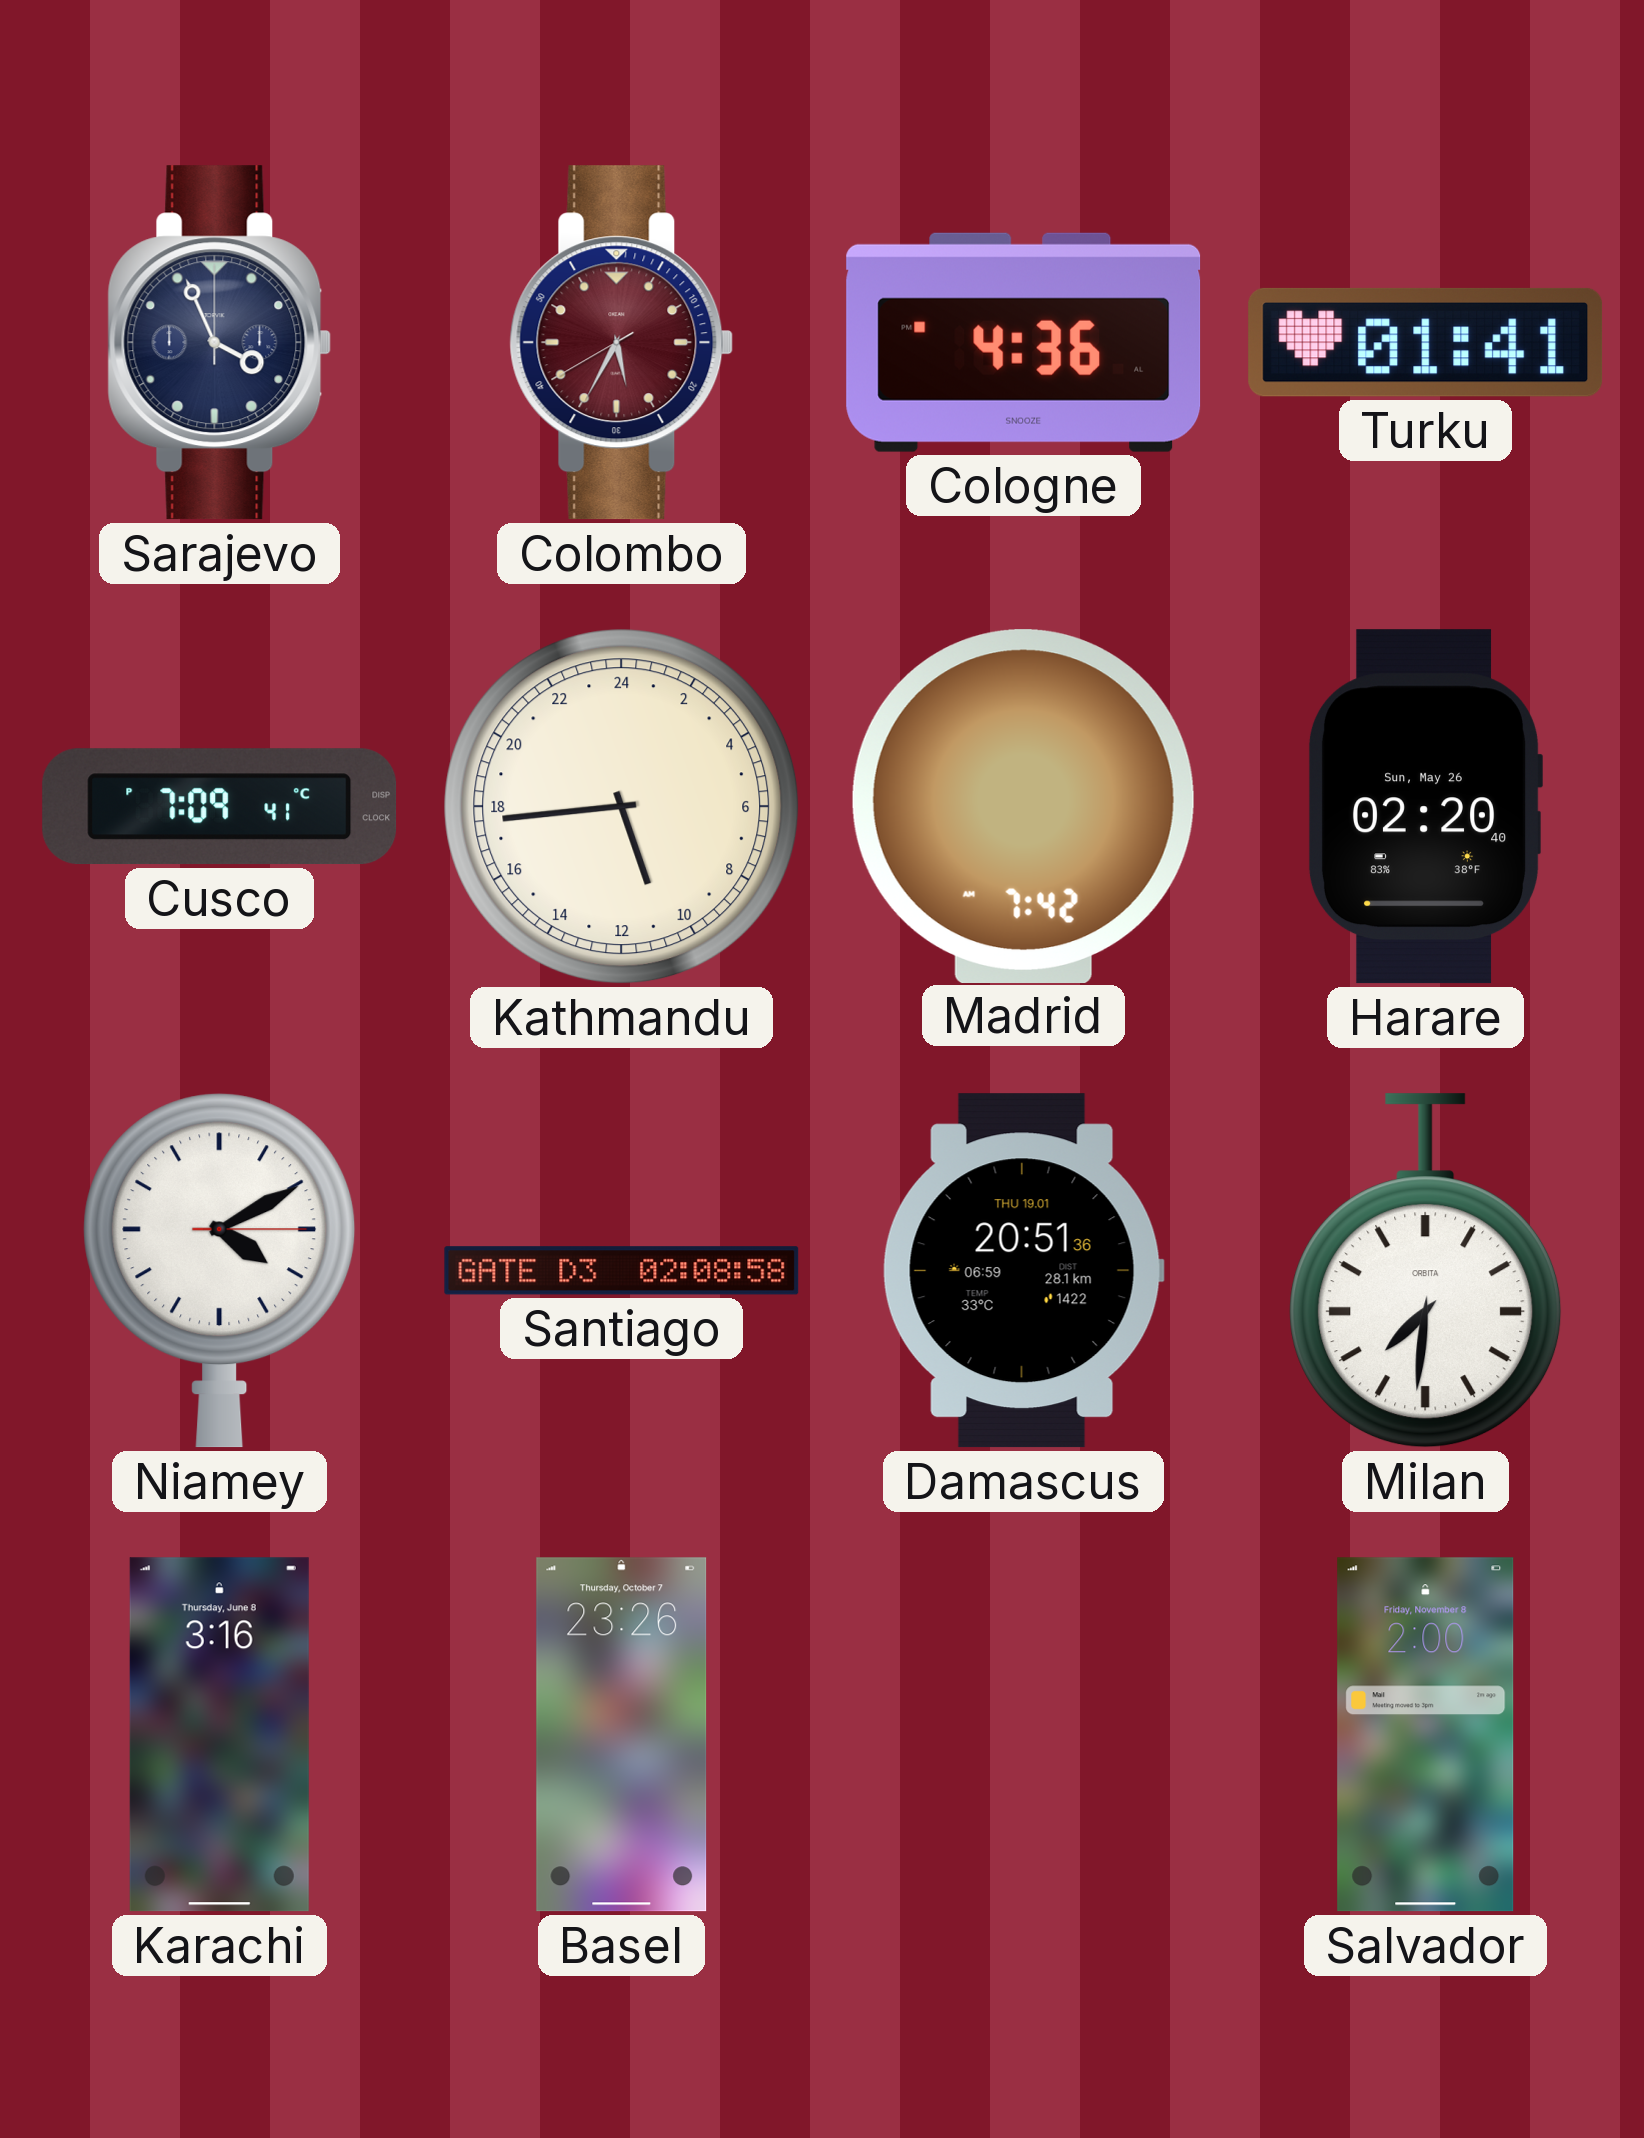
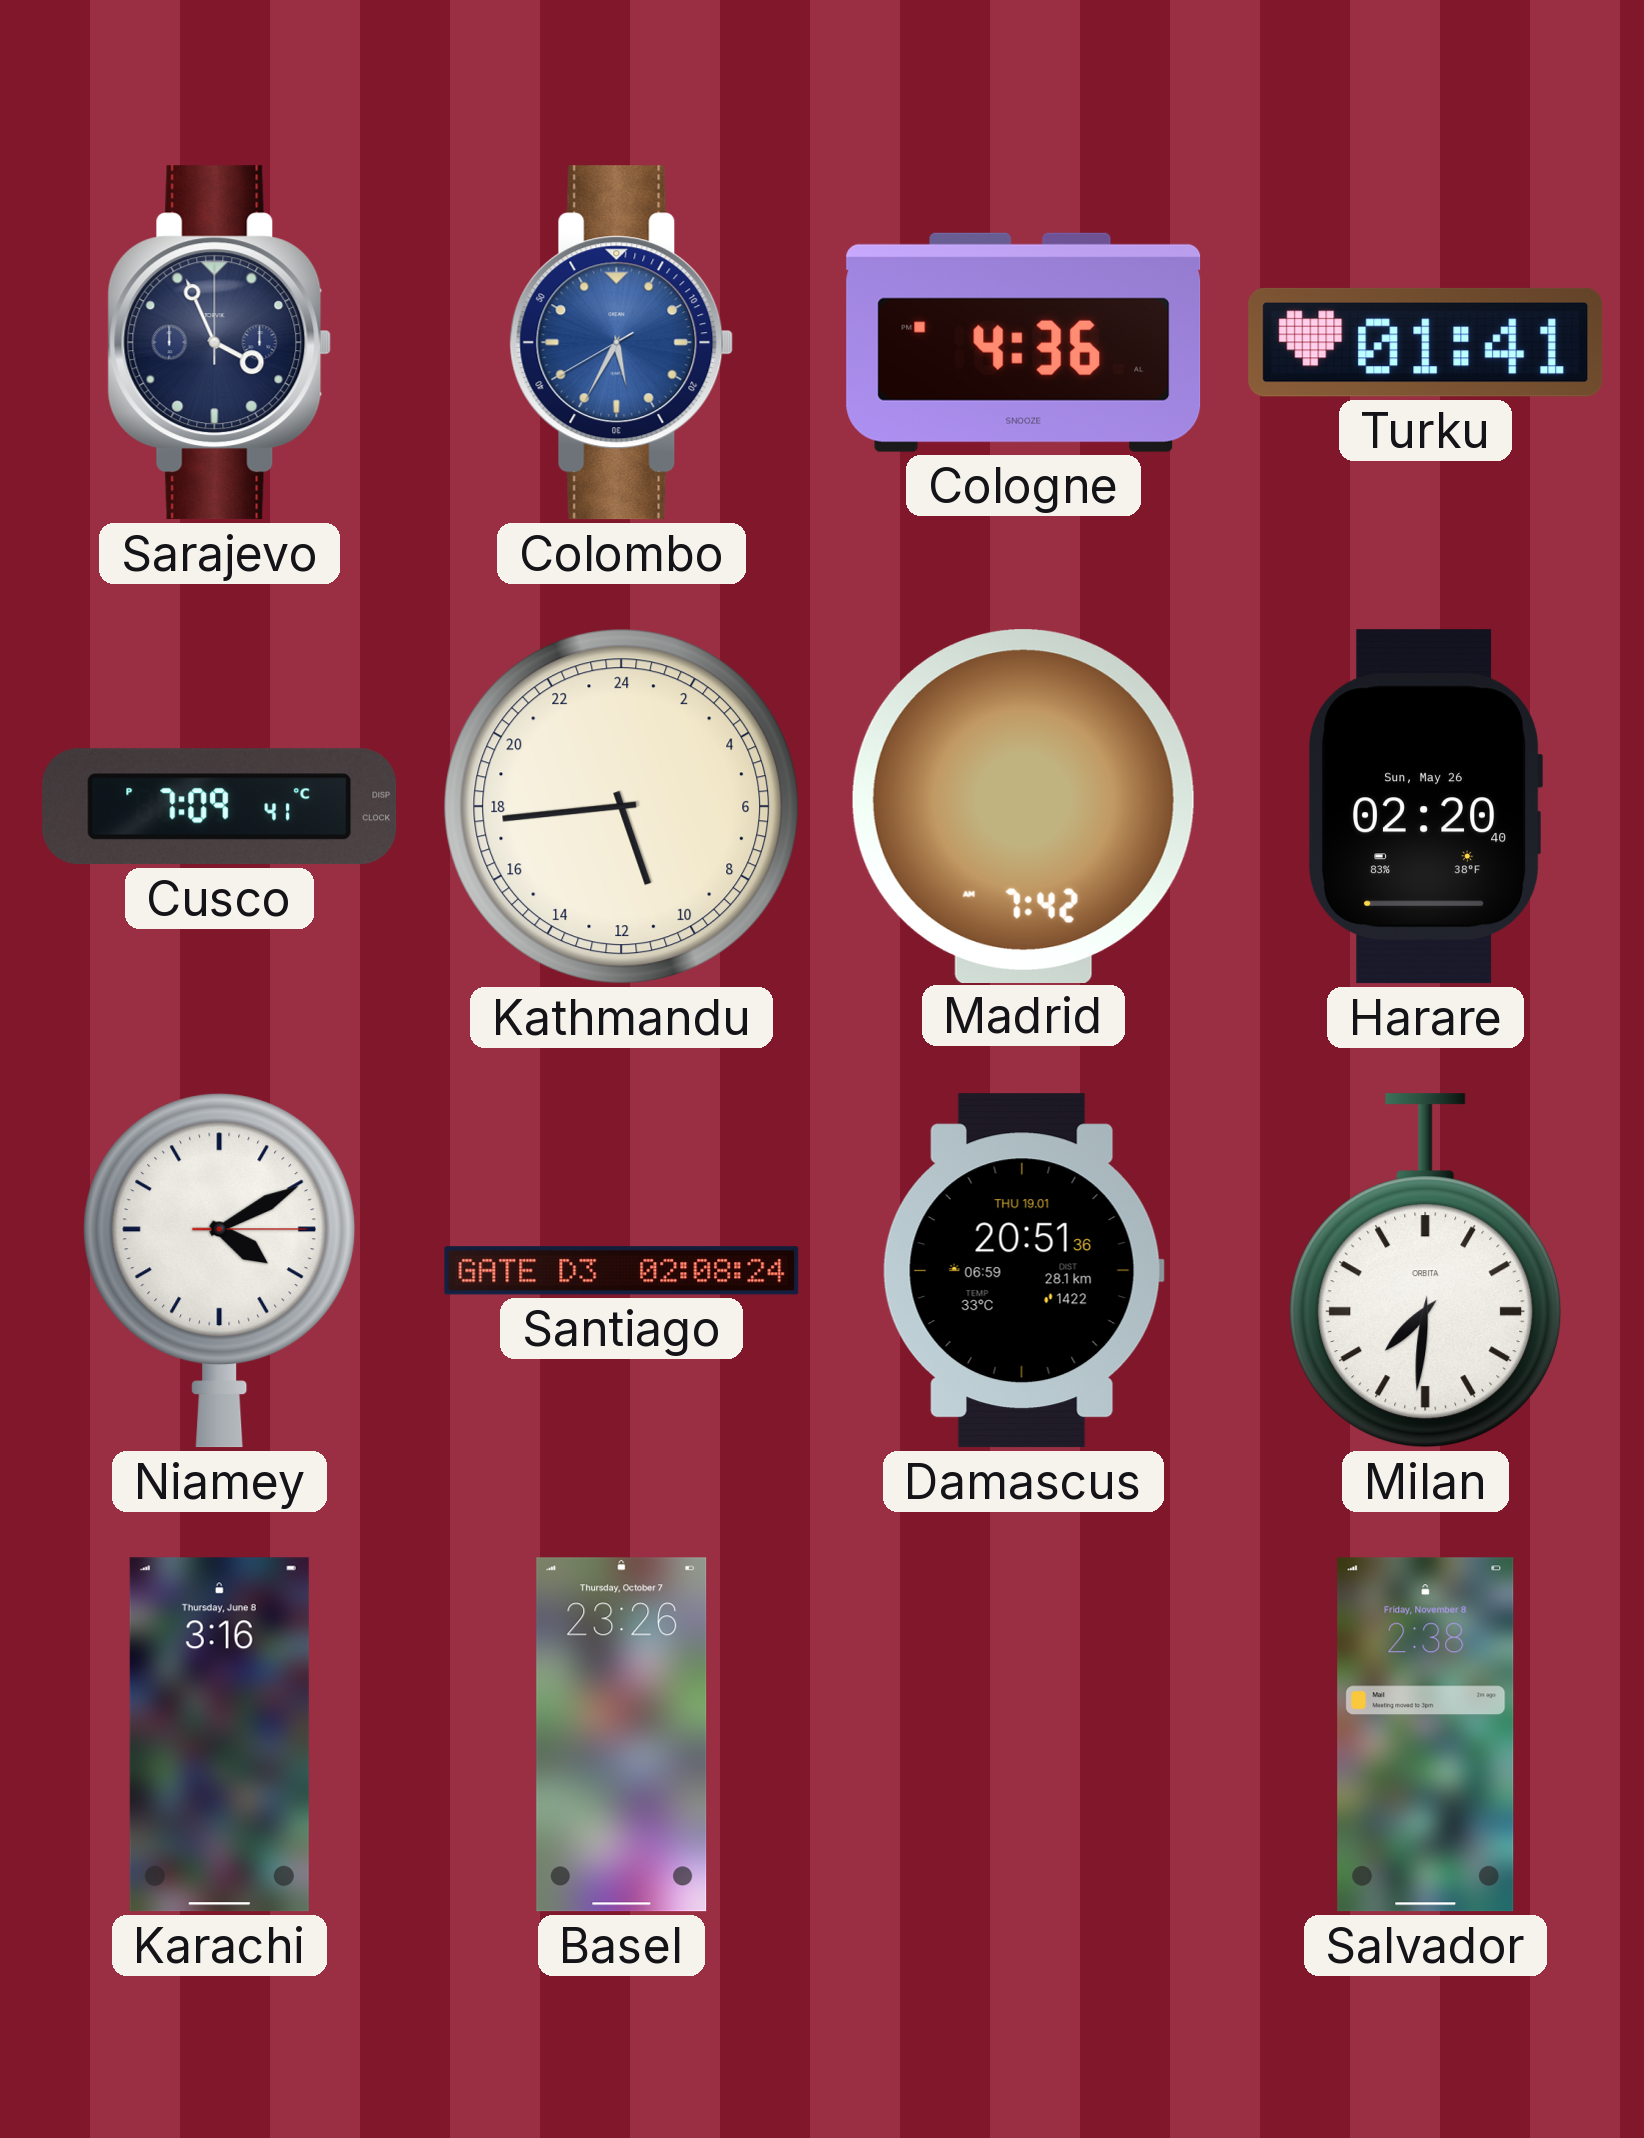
Colombo dial: burgundy -> blue (622, 343)
Santiago: 02:08:58 -> 02:08:24 (622, 1271)
Salvador: 2:00 -> 2:38 (1426, 1735)
